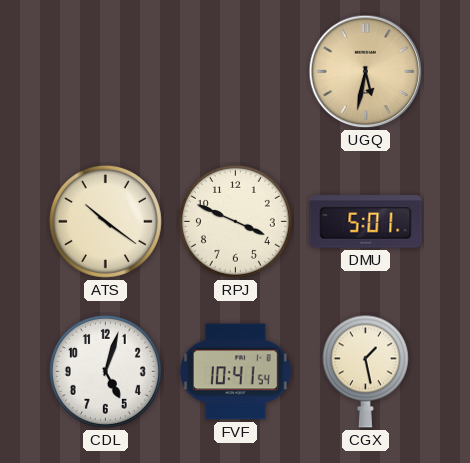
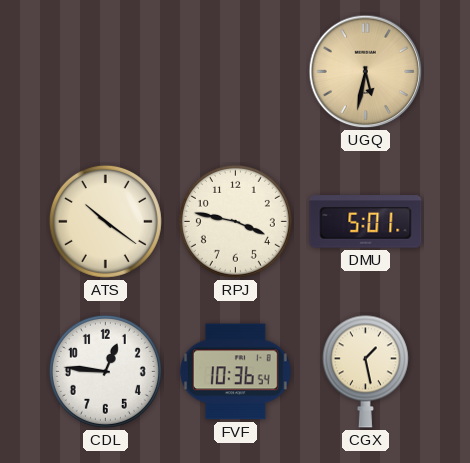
RPJ: 3:49 -> 3:47 (235, 221)
CDL: 5:03 -> 12:46 (105, 371)
FVF: 10:41 -> 10:36 (235, 372)
